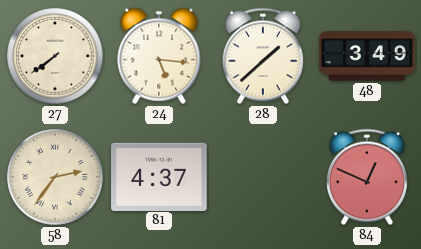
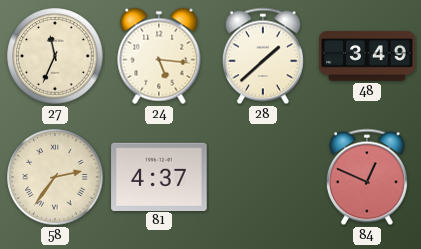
27: 7:39 -> 11:34 (55, 56)
